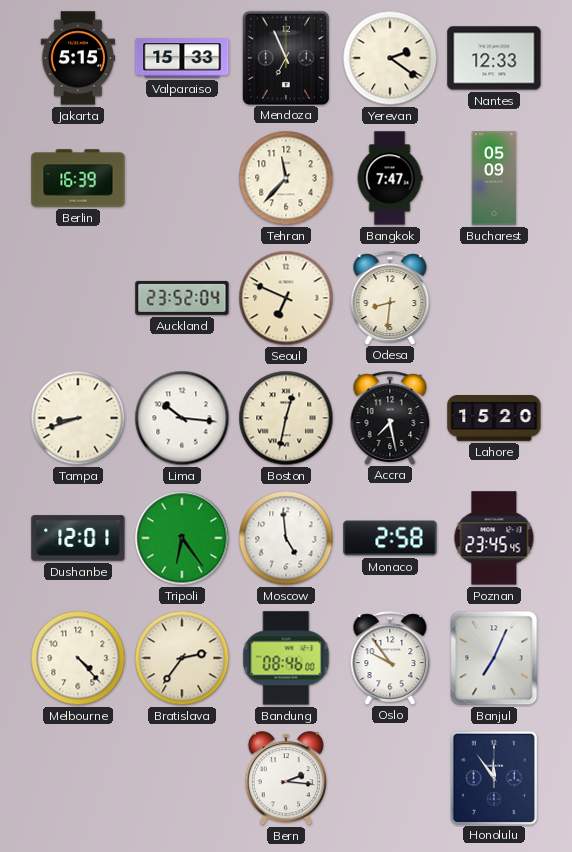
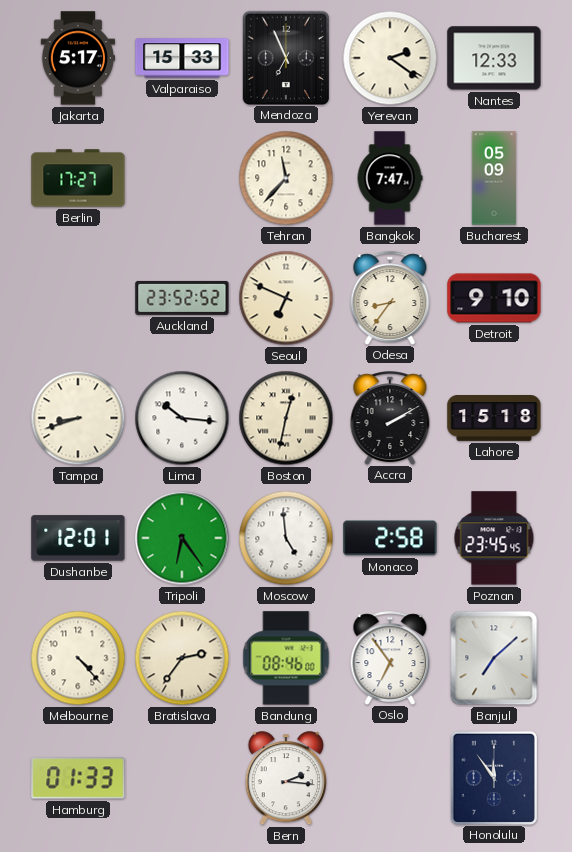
Jakarta: 5:15 -> 5:17 (77, 58)
Berlin: 16:39 -> 17:27 (78, 178)
Auckland: 23:52:04 -> 23:52:52 (182, 298)
Odesa: 8:31 -> 8:36 (390, 298)
Detroit: none -> 9:10 (494, 298)
Accra: 7:28 -> 2:10 (390, 418)
Lahore: 15:20 -> 15:18 (494, 419)
Oslo: 9:54 -> 6:54 (390, 658)
Banjul: 7:04 -> 7:08 (494, 658)
Hamburg: none -> 01:33 (78, 778)
